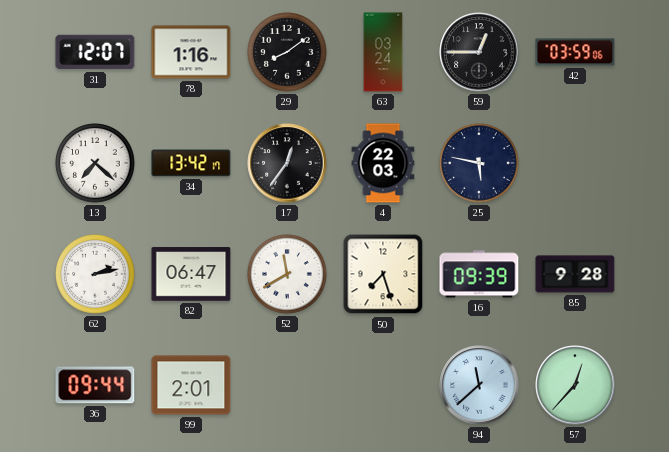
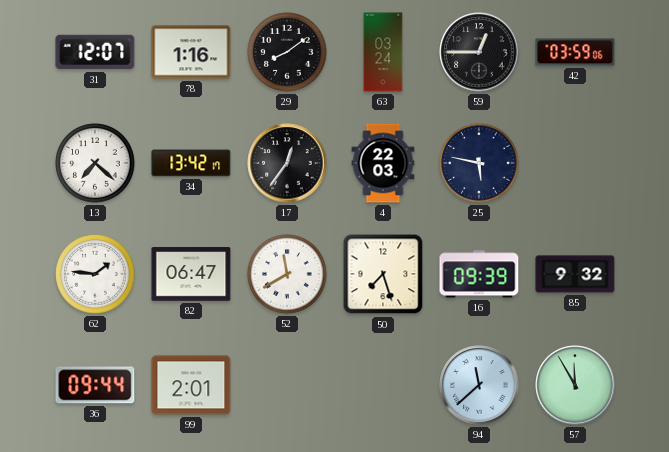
62: 2:13 -> 1:46 (95, 274)
85: 9:28 -> 9:32 (575, 274)
57: 12:37 -> 11:55 (575, 385)
